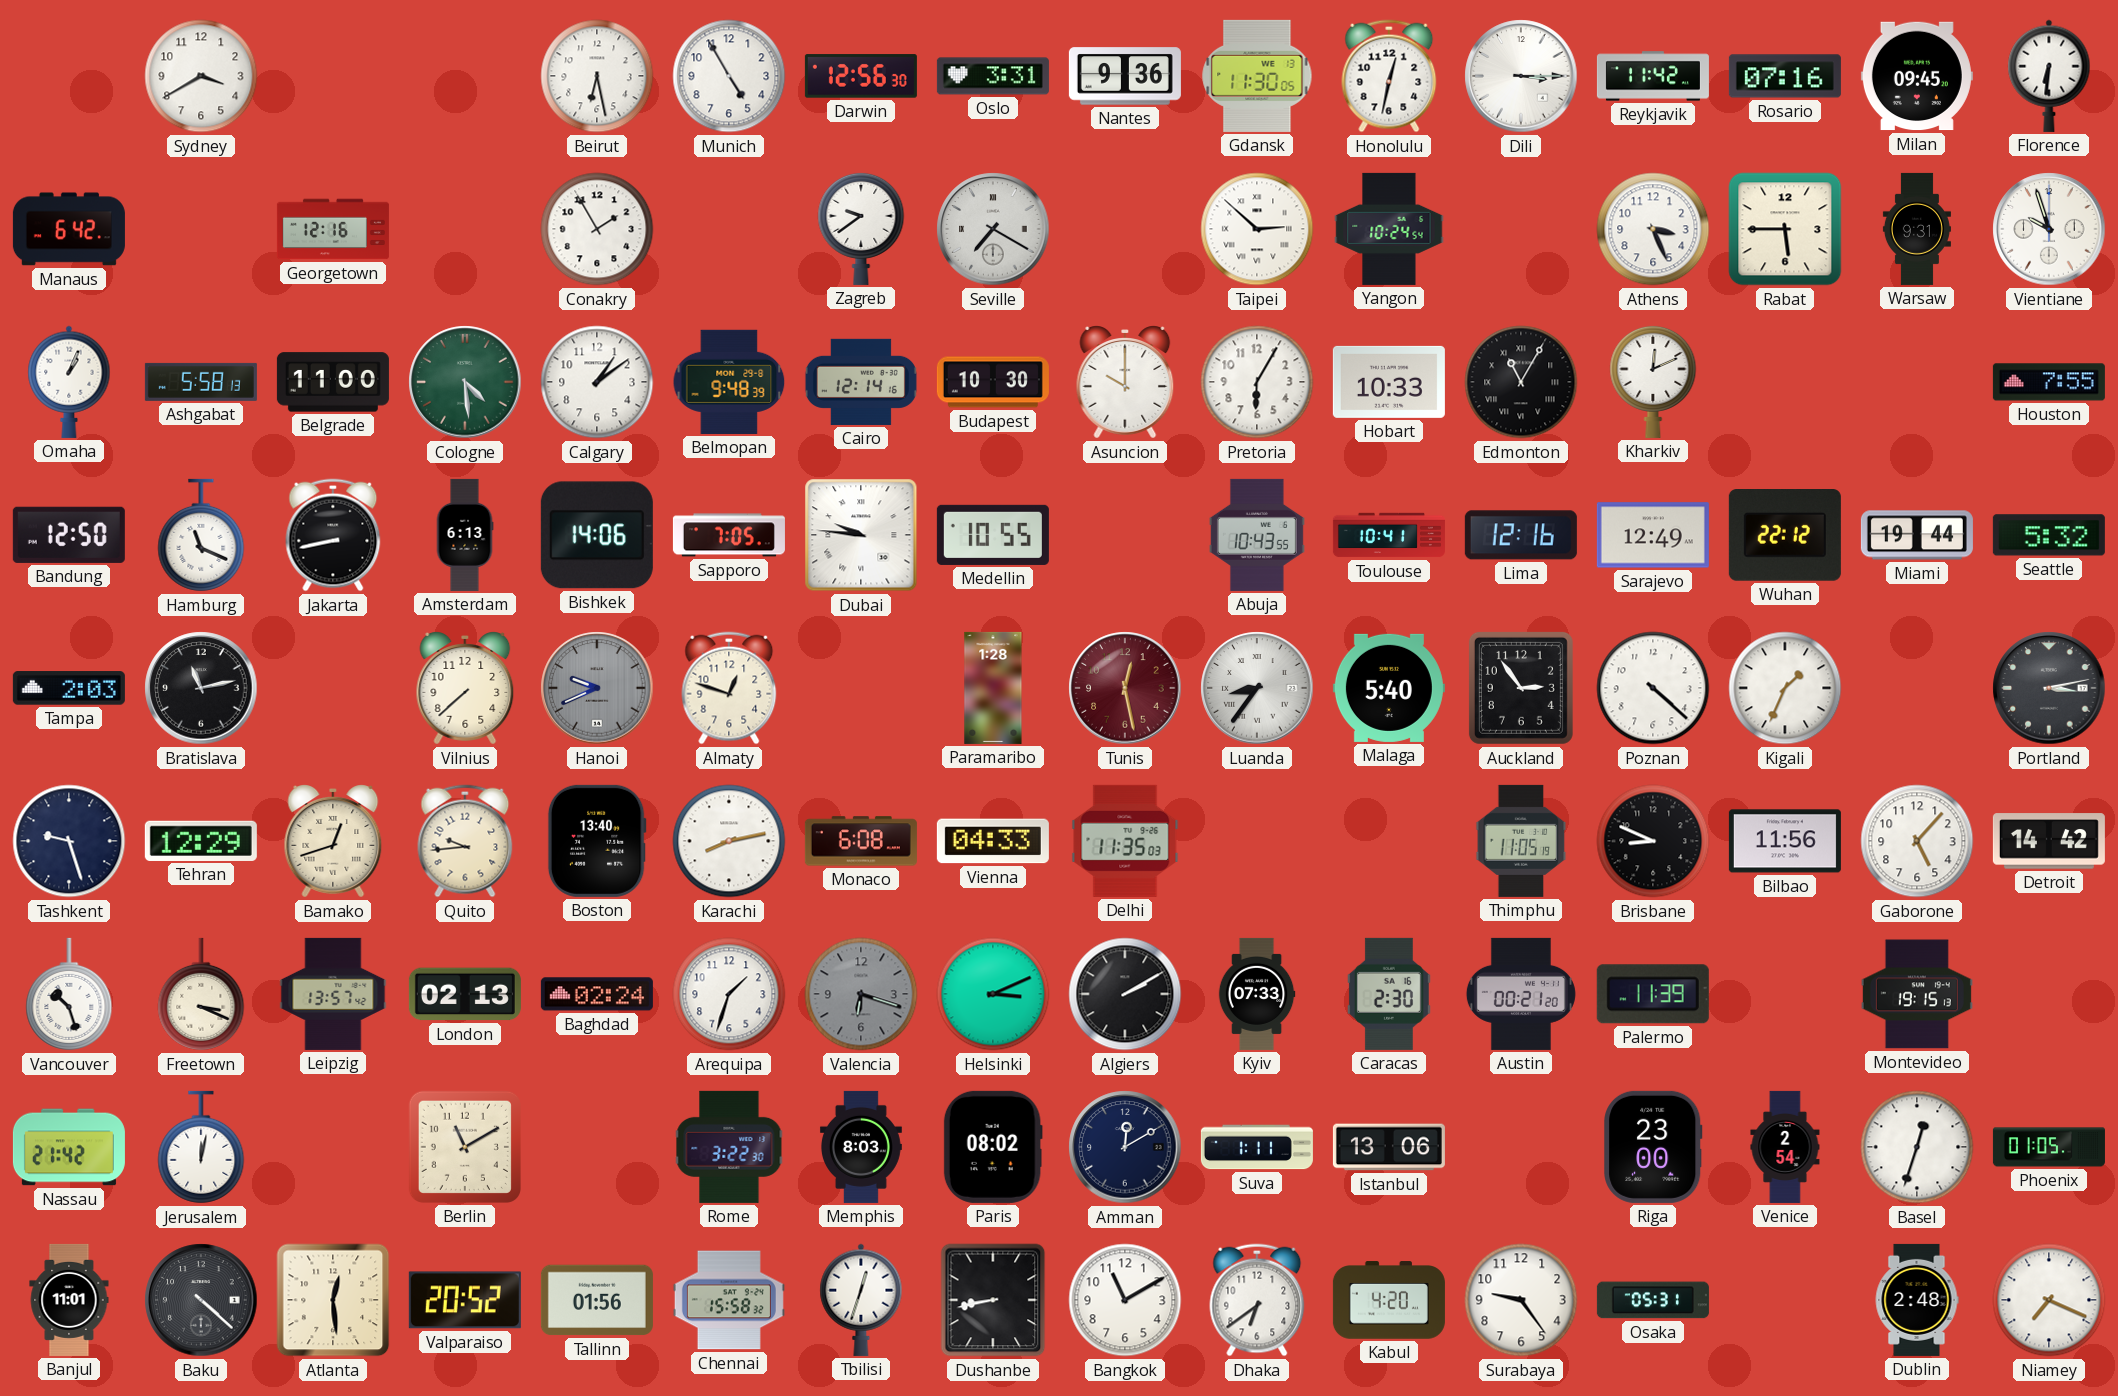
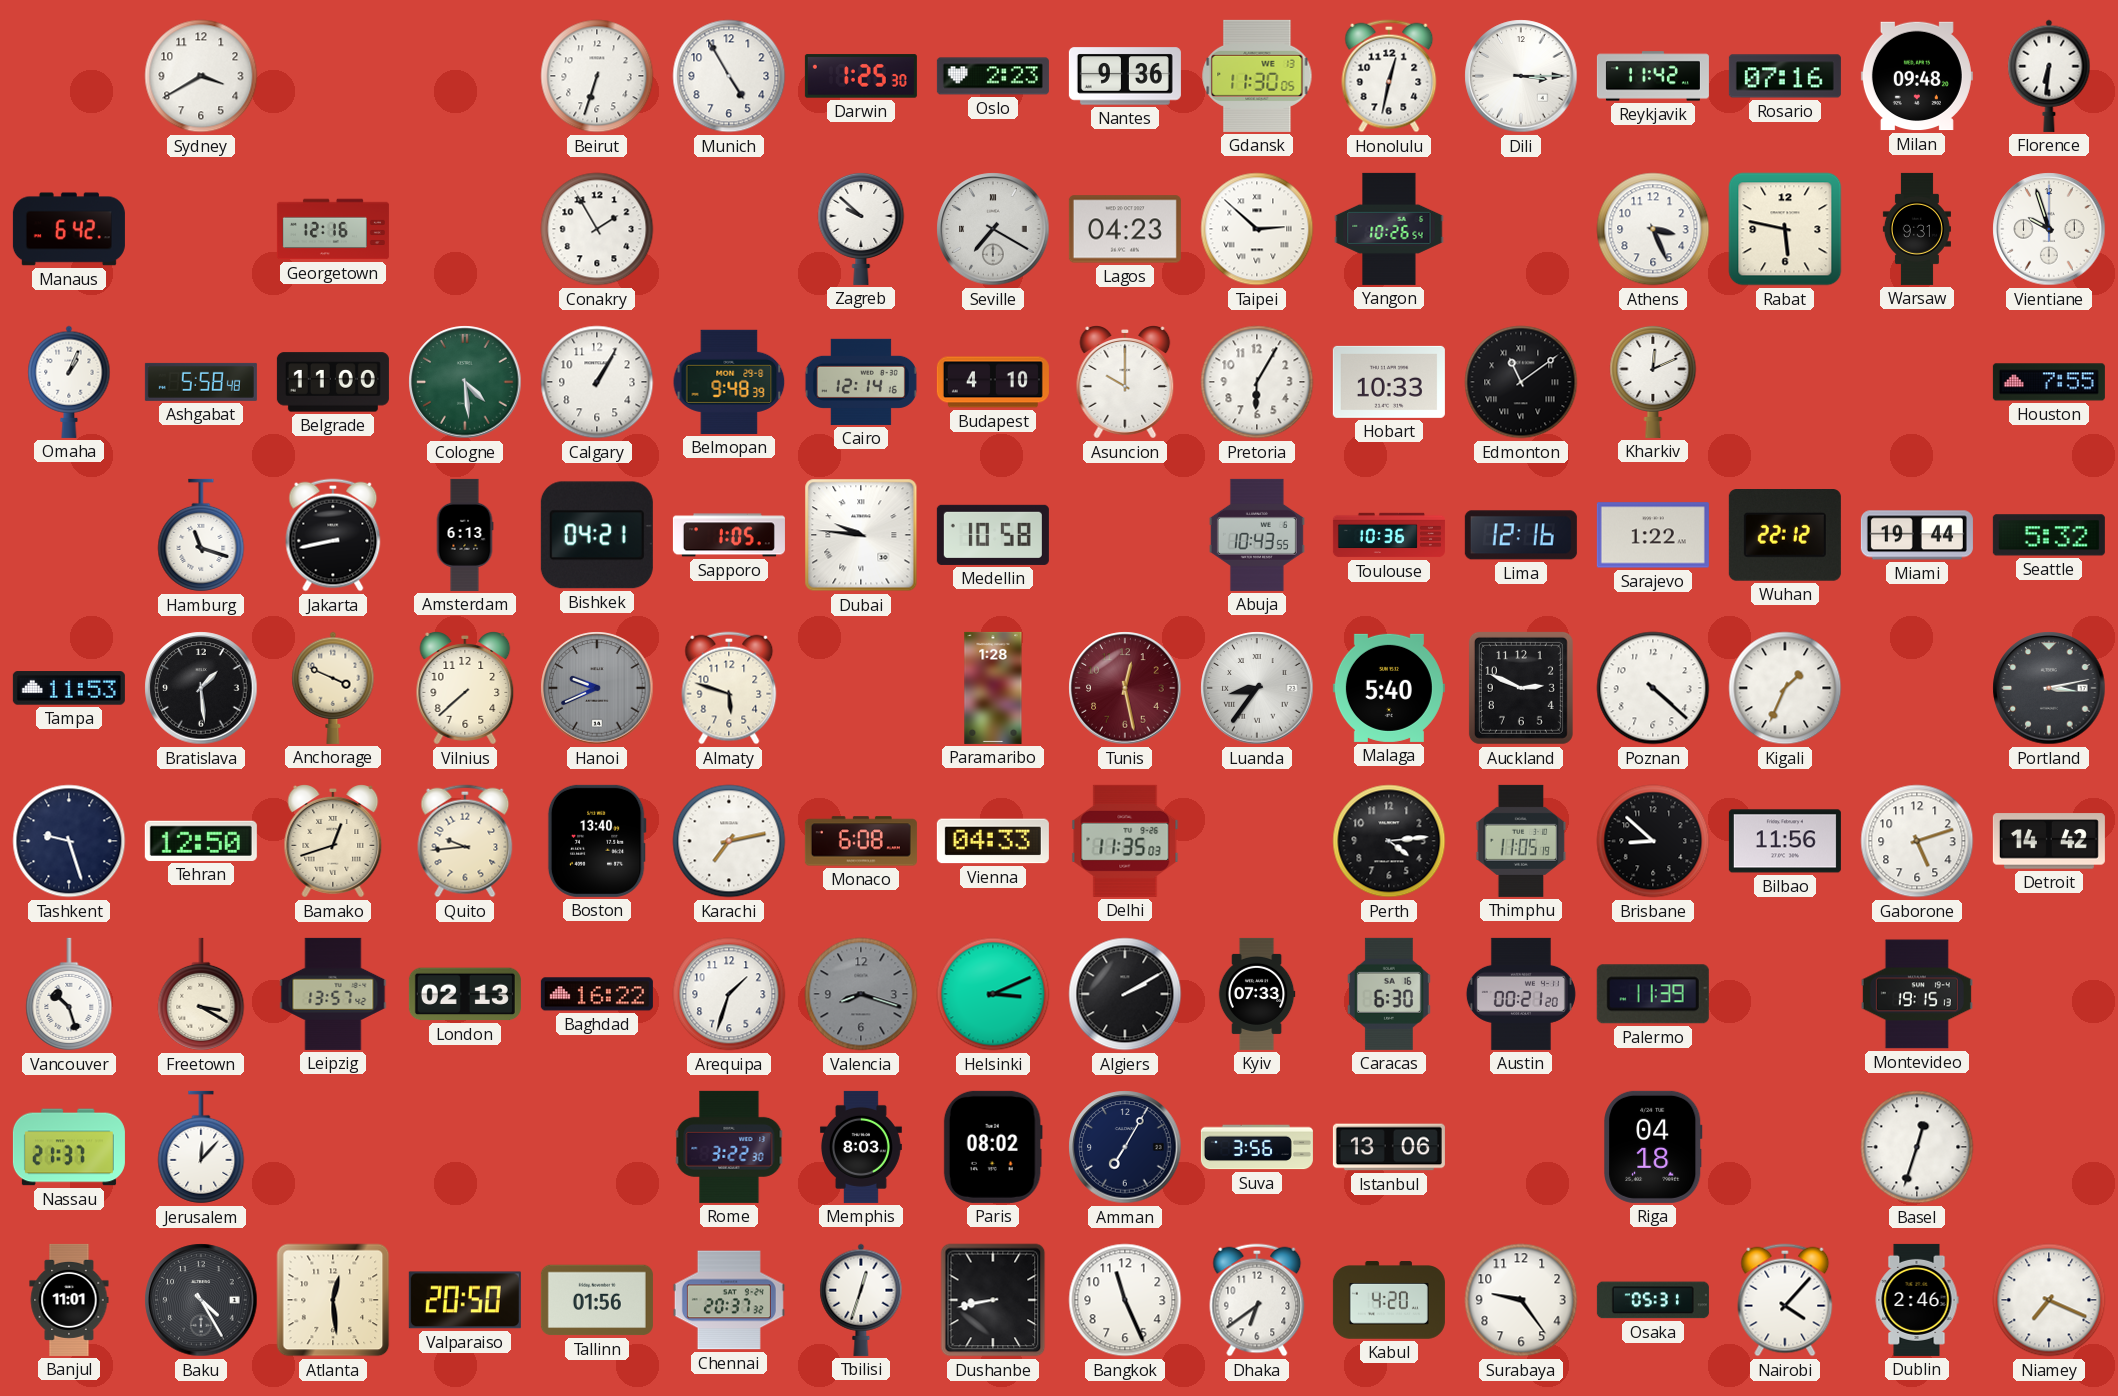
Beirut: 6:28 -> 6:33 (597, 76)
Darwin: 12:56 -> 1:25 (861, 76)
Oslo: 3:31 -> 2:23 (993, 76)
Milan: 09:45 -> 09:48 (1917, 76)
Zagreb: 9:39 -> 9:52 (861, 228)
Lagos: none -> 04:23 (1125, 229)
Yangon: 10:24 -> 10:26 (1389, 229)
Rabat: 5:45 -> 5:47 (1785, 229)
Ashgabat: 5:58:13 -> 5:58:48 (201, 382)
Calgary: 1:09 -> 1:05 (597, 382)
Budapest: 10:30 -> 4:10 (993, 382)
Edmonton: 11:05 -> 11:09 (1521, 382)
Bandung: 12:50 -> none (69, 535)
Hamburg: 11:19 -> 11:18 (201, 535)
Bishkek: 14:06 -> 04:21 (597, 535)
Sapporo: 7:05 -> 1:05 (729, 535)
Medellin: 10:55 -> 10:58 (993, 535)
Toulouse: 10:41 -> 10:36 (1389, 535)
Sarajevo: 12:49 -> 1:22 (1653, 535)
Tampa: 2:03 -> 11:53 (69, 688)
Bratislava: 11:13 -> 1:29 (201, 688)
Anchorage: none -> 3:49 (333, 688)
Almaty: 12:48 -> 5:48 (729, 688)
Auckland: 2:54 -> 2:49 (1521, 688)
Tehran: 12:29 -> 12:50 (201, 841)
Karachi: 8:13 -> 7:13 (729, 841)
Perth: none -> 4:14 (1389, 841)
Brisbane: 8:49 -> 8:52 (1653, 841)
Gaborone: 5:07 -> 5:12 (1917, 841)
Freetown: 3:19 -> 3:20 (201, 994)
Baghdad: 02:24 -> 16:22 (597, 994)
Valencia: 6:18 -> 8:18 (861, 994)
Caracas: 2:30 -> 6:30 (1389, 994)
Nassau: 21:42 -> 21:37 (69, 1147)
Jerusalem: 12:02 -> 12:07 (201, 1147)
Berlin: 11:10 -> none (465, 1147)
Amman: 12:10 -> 7:05 (1125, 1147)
Suva: 1:11 -> 3:56 (1257, 1147)
Riga: 23:00 -> 04:18 (1653, 1147)
Venice: 2:54 -> none (1785, 1147)
Phoenix: 01:05 -> none (2049, 1147)
Baku: 4:22 -> 4:25 (201, 1300)
Valparaiso: 20:52 -> 20:50 (465, 1300)
Chennai: 15:58 -> 20:37 (729, 1300)
Bangkok: 11:10 -> 11:26 (1125, 1300)
Nairobi: none -> 4:07 (1785, 1300)
Dublin: 2:48 -> 2:46 (1917, 1300)
